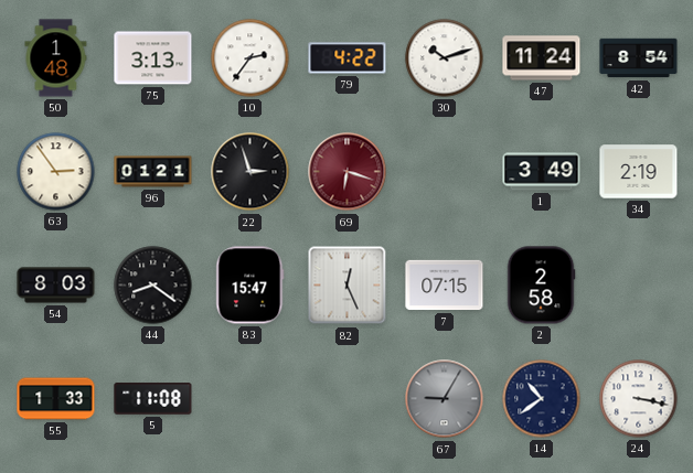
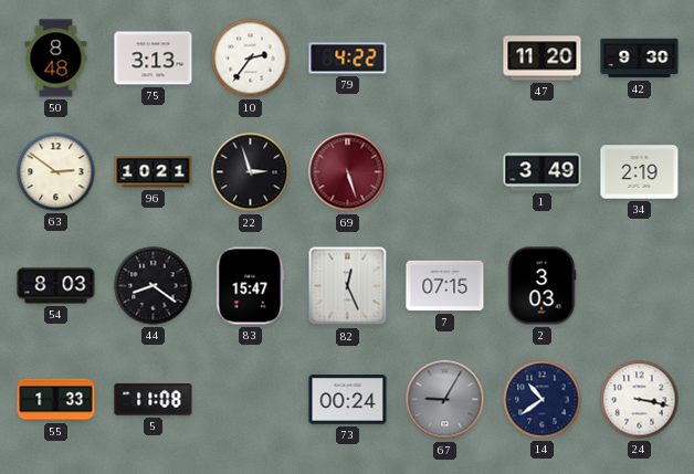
50: 1:48 -> 8:48 (56, 59)
30: 10:12 -> none (445, 58)
47: 11:24 -> 11:20 (543, 59)
42: 8:54 -> 9:30 (640, 59)
63: 2:54 -> 2:51 (56, 172)
96: 01:21 -> 10:21 (154, 172)
69: 6:18 -> 5:27 (348, 172)
2: 2:58 -> 3:03 (541, 286)
73: none -> 00:24 (348, 400)
